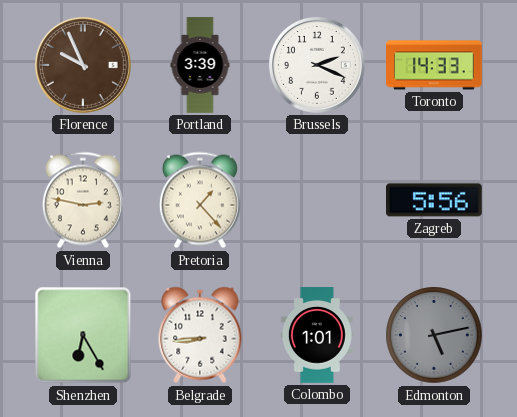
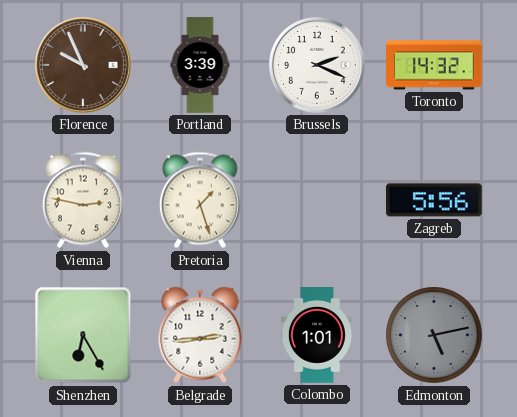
Toronto: 14:33 -> 14:32 (434, 65)
Pretoria: 1:23 -> 1:27 (200, 200)
Belgrade: 8:44 -> 2:44 (200, 335)
